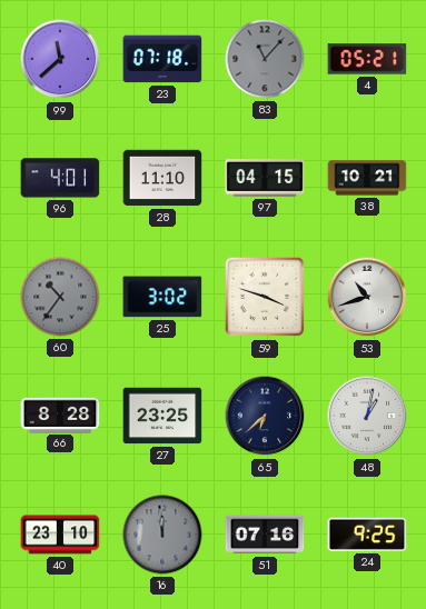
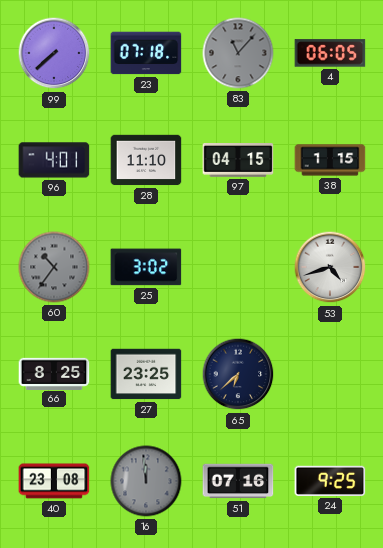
99: 11:38 -> 7:38 (54, 53)
4: 05:21 -> 06:05 (330, 53)
38: 10:21 -> 1:15 (330, 160)
59: 3:48 -> none (265, 297)
53: 10:42 -> 4:42 (330, 267)
66: 8:28 -> 8:25 (54, 373)
48: 1:02 -> none (367, 416)
40: 23:10 -> 23:08 (54, 481)
